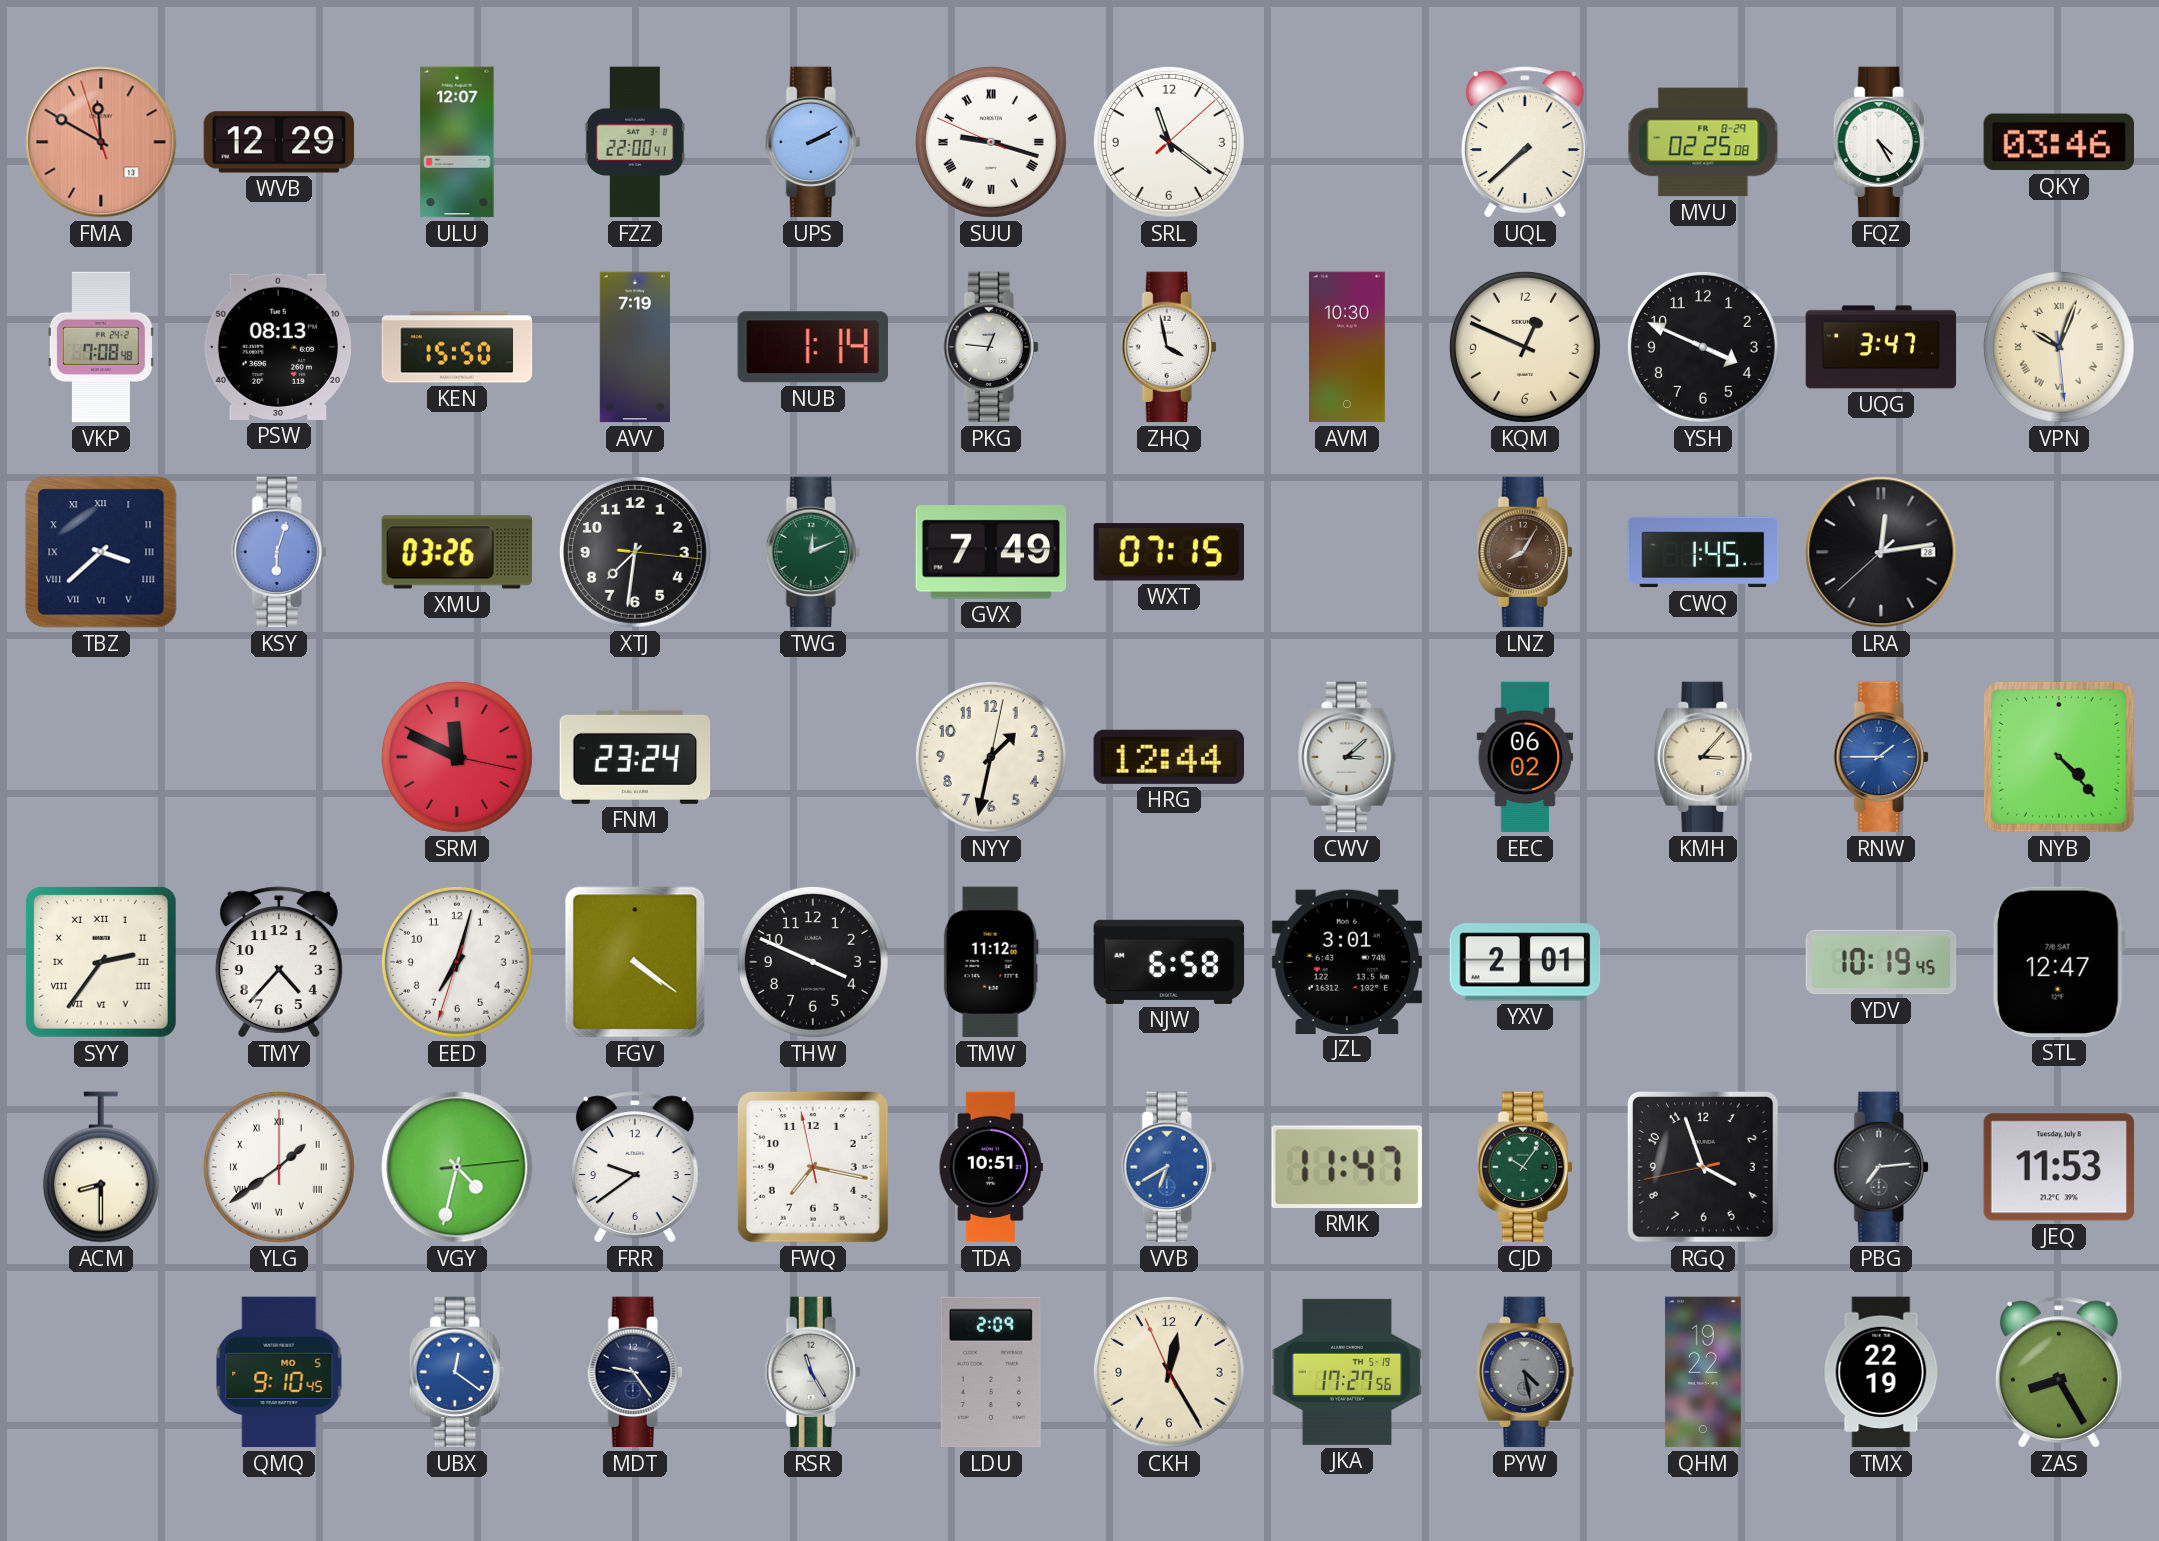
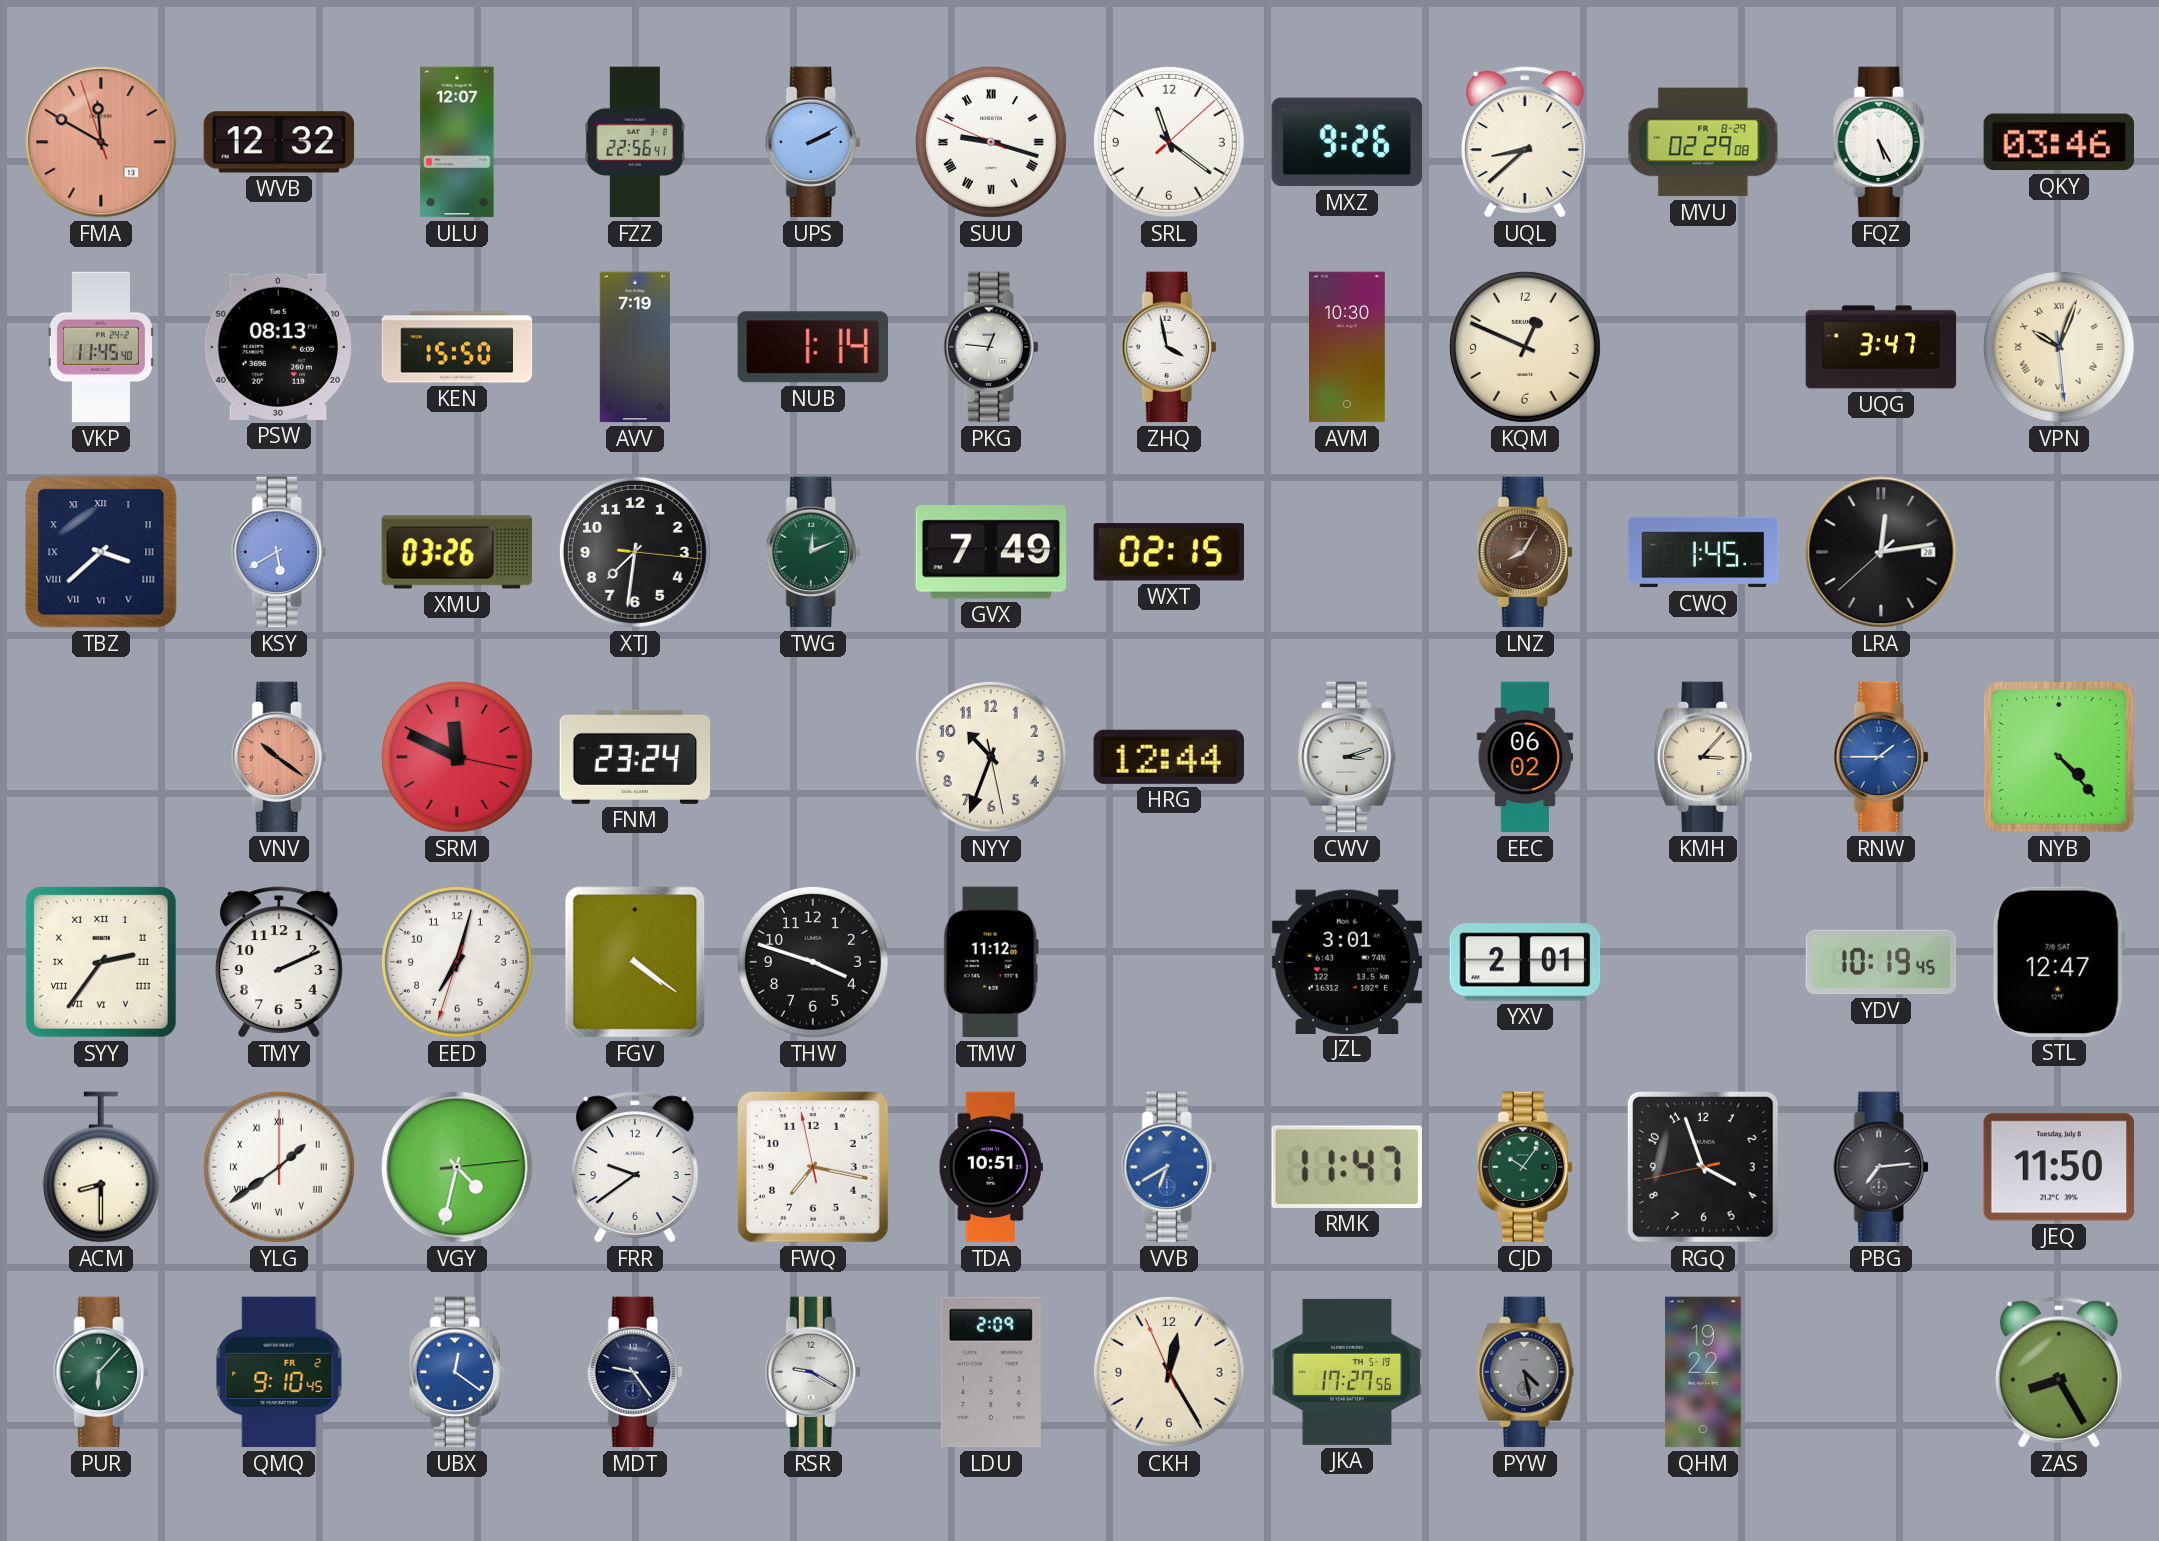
WVB: 12:29 -> 12:32 (279, 142)
FZZ: 22:00 -> 22:56 (635, 142)
MXZ: none -> 9:26 (1346, 142)
UQL: 7:38 -> 8:38 (1525, 142)
MVU: 02:25 -> 02:29 (1703, 142)
FQZ: 4:25 -> 5:25 (1881, 142)
VKP: 7:08 -> 11:45 (101, 347)
YSH: 3:49 -> none (1703, 347)
KSY: 6:03 -> 5:40 (279, 552)
WXT: 07:15 -> 02:15 (1168, 552)
VNV: none -> 10:21 (279, 757)
NYY: 1:32 -> 10:33 (991, 757)
CWV: 3:08 -> 3:12 (1347, 757)
TMY: 4:37 -> 2:11 (279, 962)
THW: 3:49 -> 3:48 (813, 962)
NJW: 6:58 -> none (1169, 962)
JEQ: 11:53 -> 11:50 (2059, 1167)
PUR: none -> 6:07 (101, 1372)
QMQ date: MO 5 -> FR 2 (279, 1372)
RSR: 11:25 -> 9:20 (813, 1372)
TMX: 22:19 -> none (1881, 1372)
